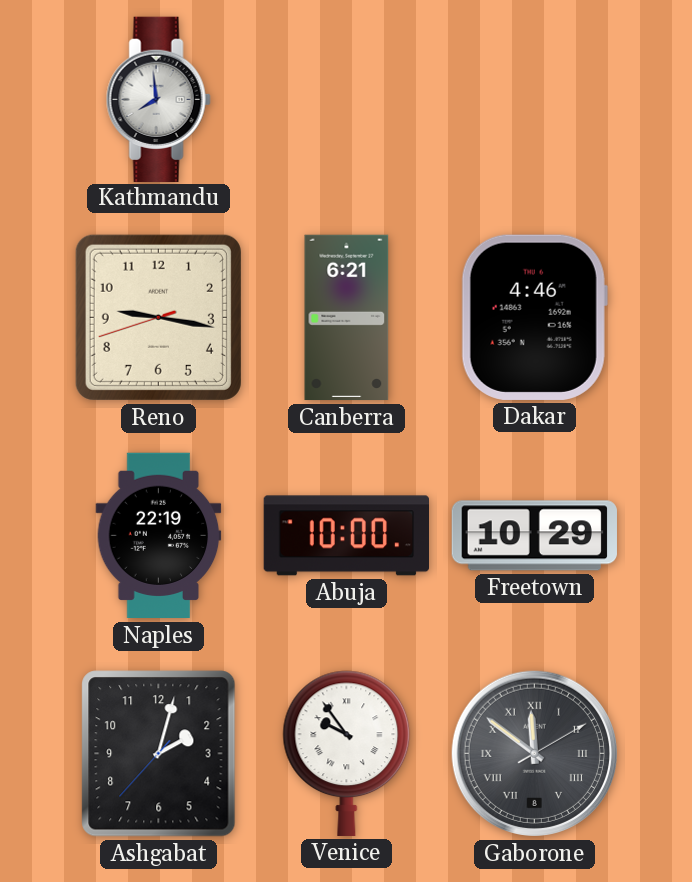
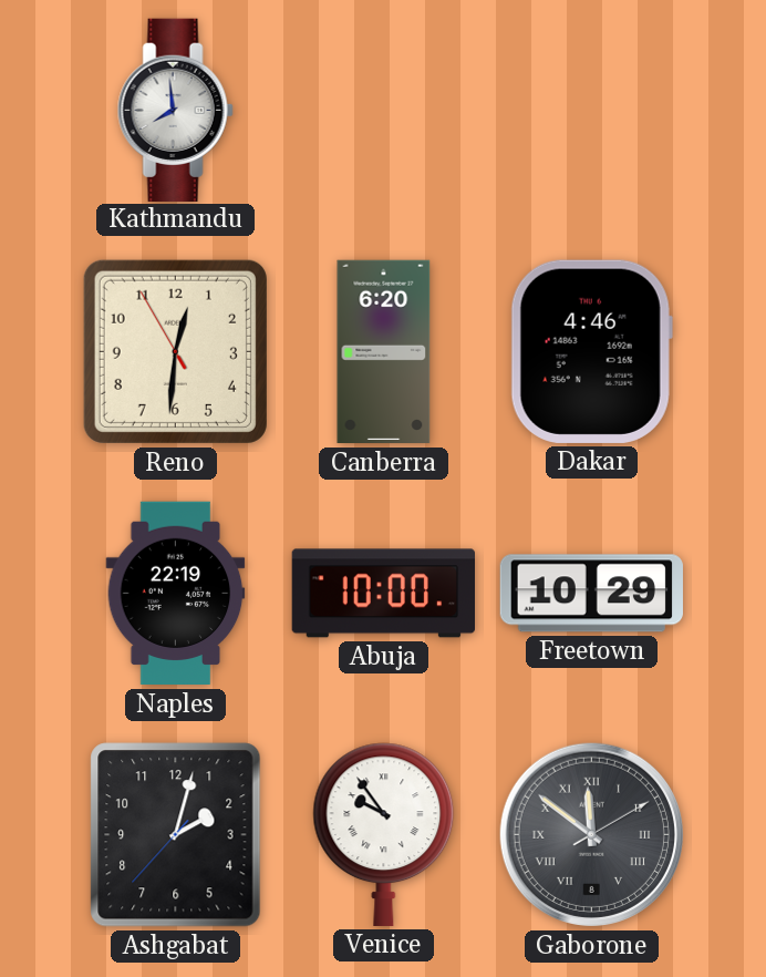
Reno: 9:16 -> 12:30 (175, 351)
Canberra: 6:21 -> 6:20 (384, 352)
